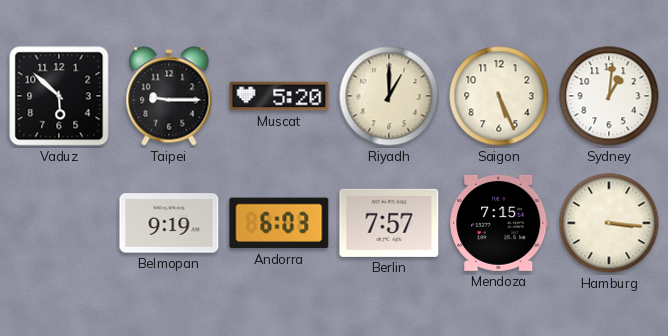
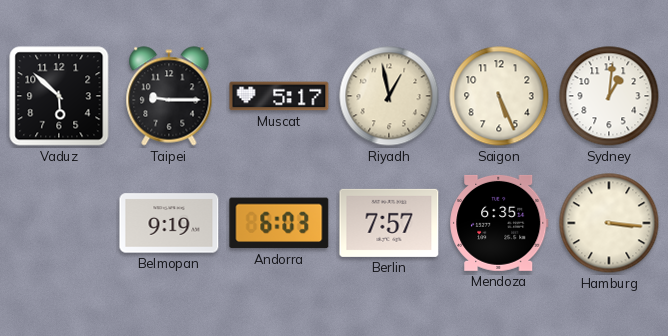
Muscat: 5:20 -> 5:17 (279, 96)
Riyadh: 1:00 -> 12:58 (389, 96)
Mendoza: 7:15 -> 6:35 (499, 223)
